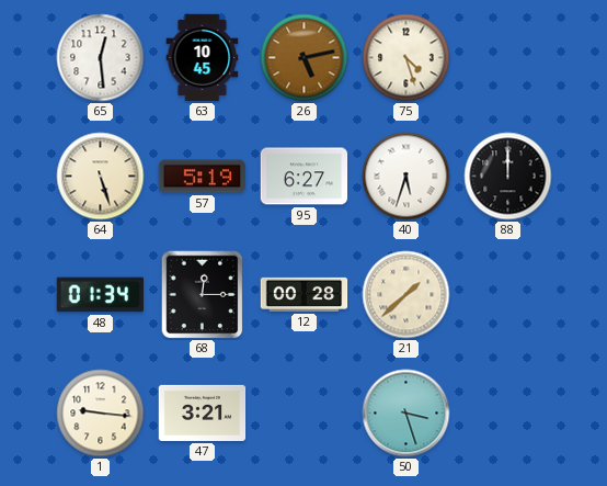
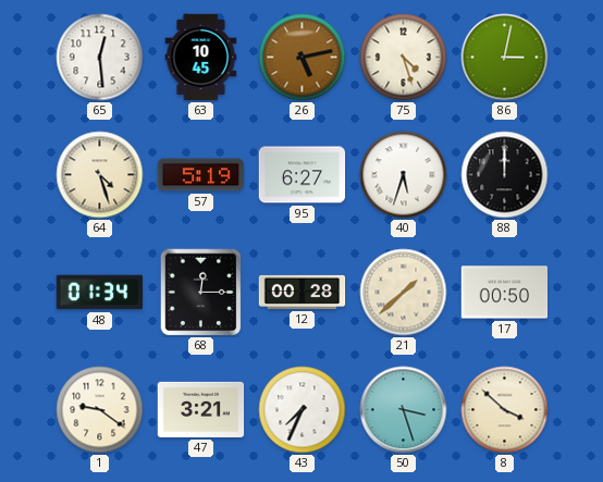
86: none -> 3:02 (505, 58)
64: 5:27 -> 4:27 (100, 175)
17: none -> 00:50 (505, 293)
1: 9:16 -> 9:21 (100, 410)
43: none -> 7:34 (303, 410)
8: none -> 3:52 (505, 410)
